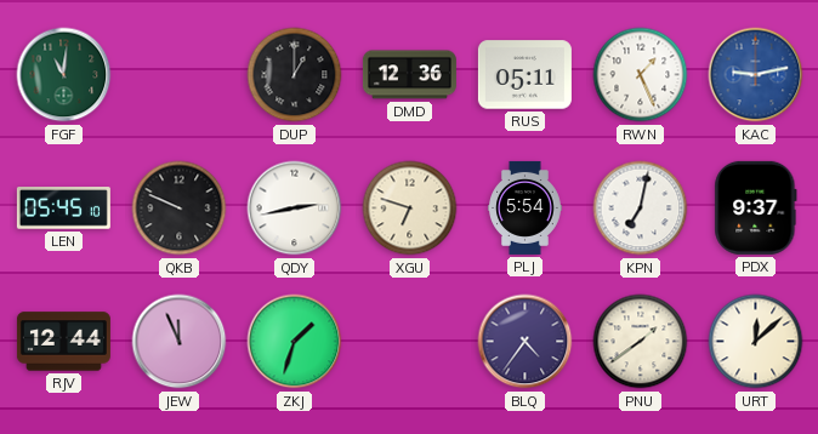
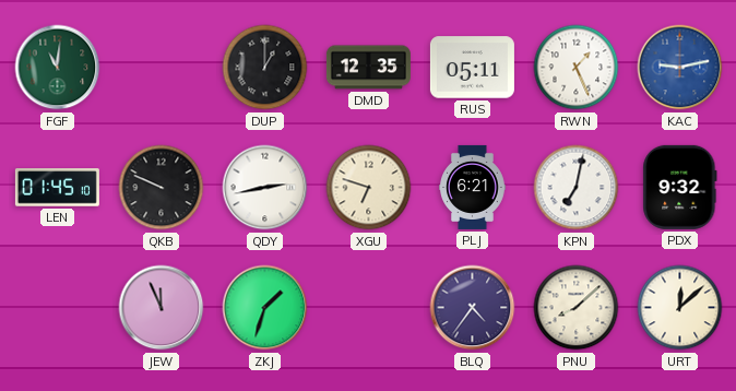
DMD: 12:36 -> 12:35 (368, 68)
LEN: 05:45 -> 01:45 (57, 188)
PLJ: 5:54 -> 6:21 (473, 187)
PDX: 9:37 -> 9:32 (680, 187)
RJV: 12:44 -> none (63, 342)
PNU: 1:39 -> 8:08 (577, 308)
